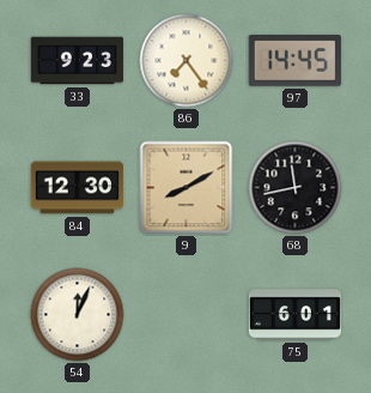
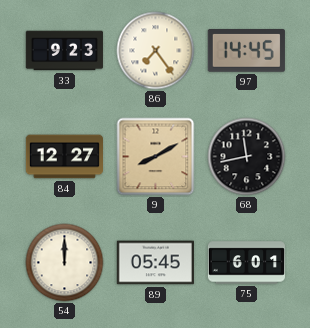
84: 12:30 -> 12:27 (64, 157)
54: 12:04 -> 12:00 (65, 263)
89: none -> 05:45 (155, 263)
